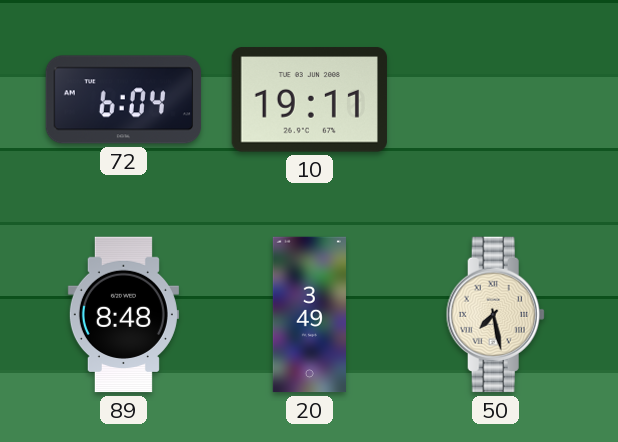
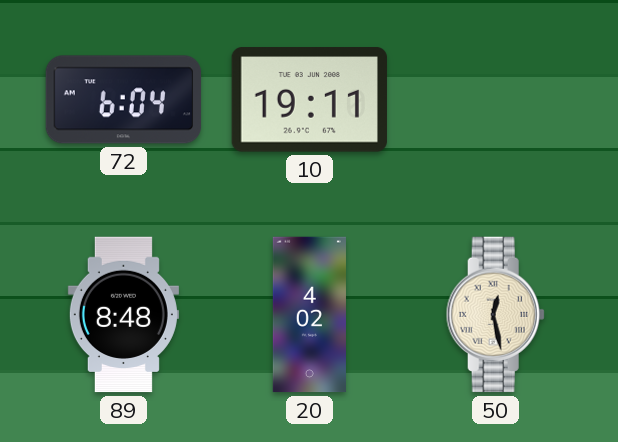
20: 3:49 -> 4:02 (309, 315)
50: 7:28 -> 12:28 (495, 315)
